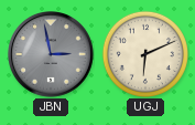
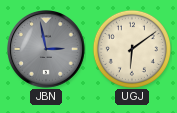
UGJ: 6:11 -> 6:09 (132, 49)
